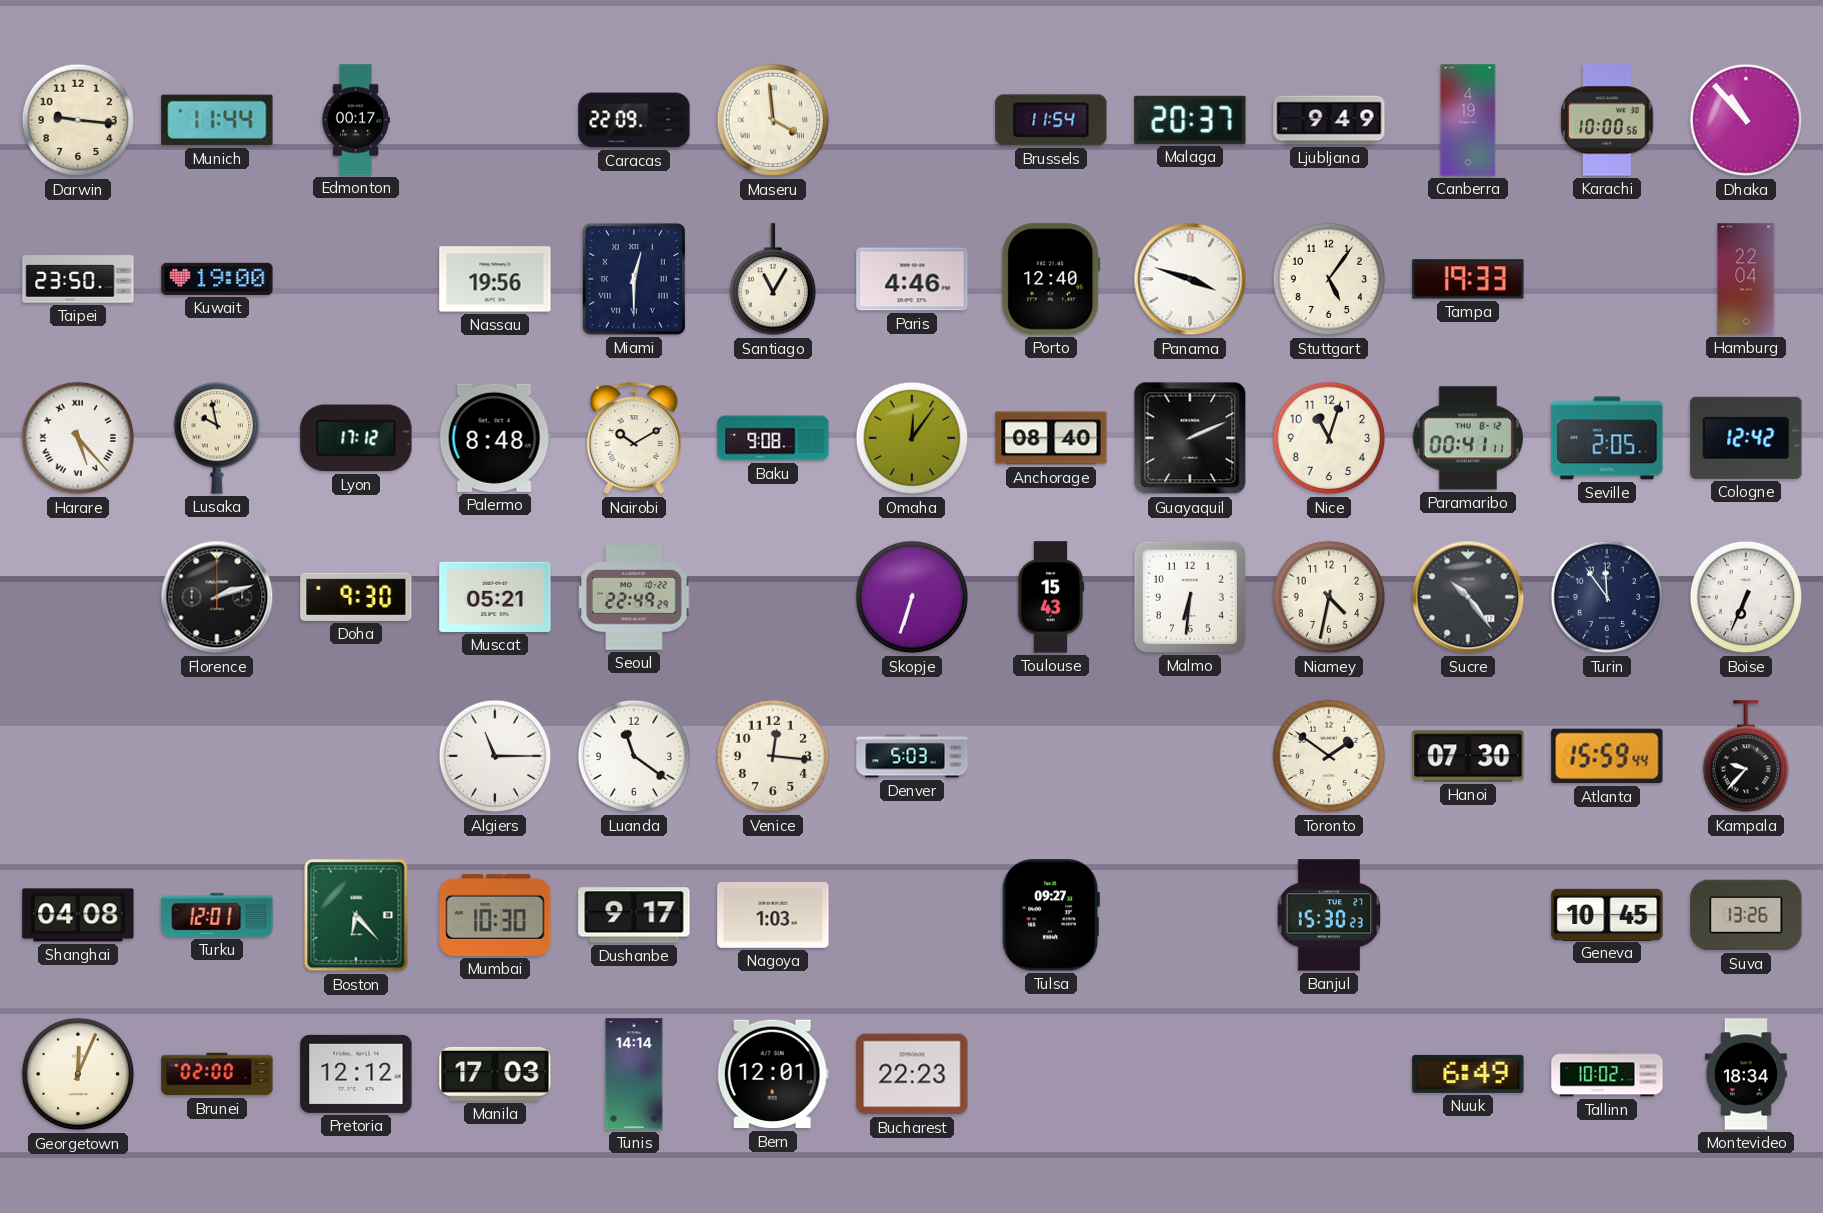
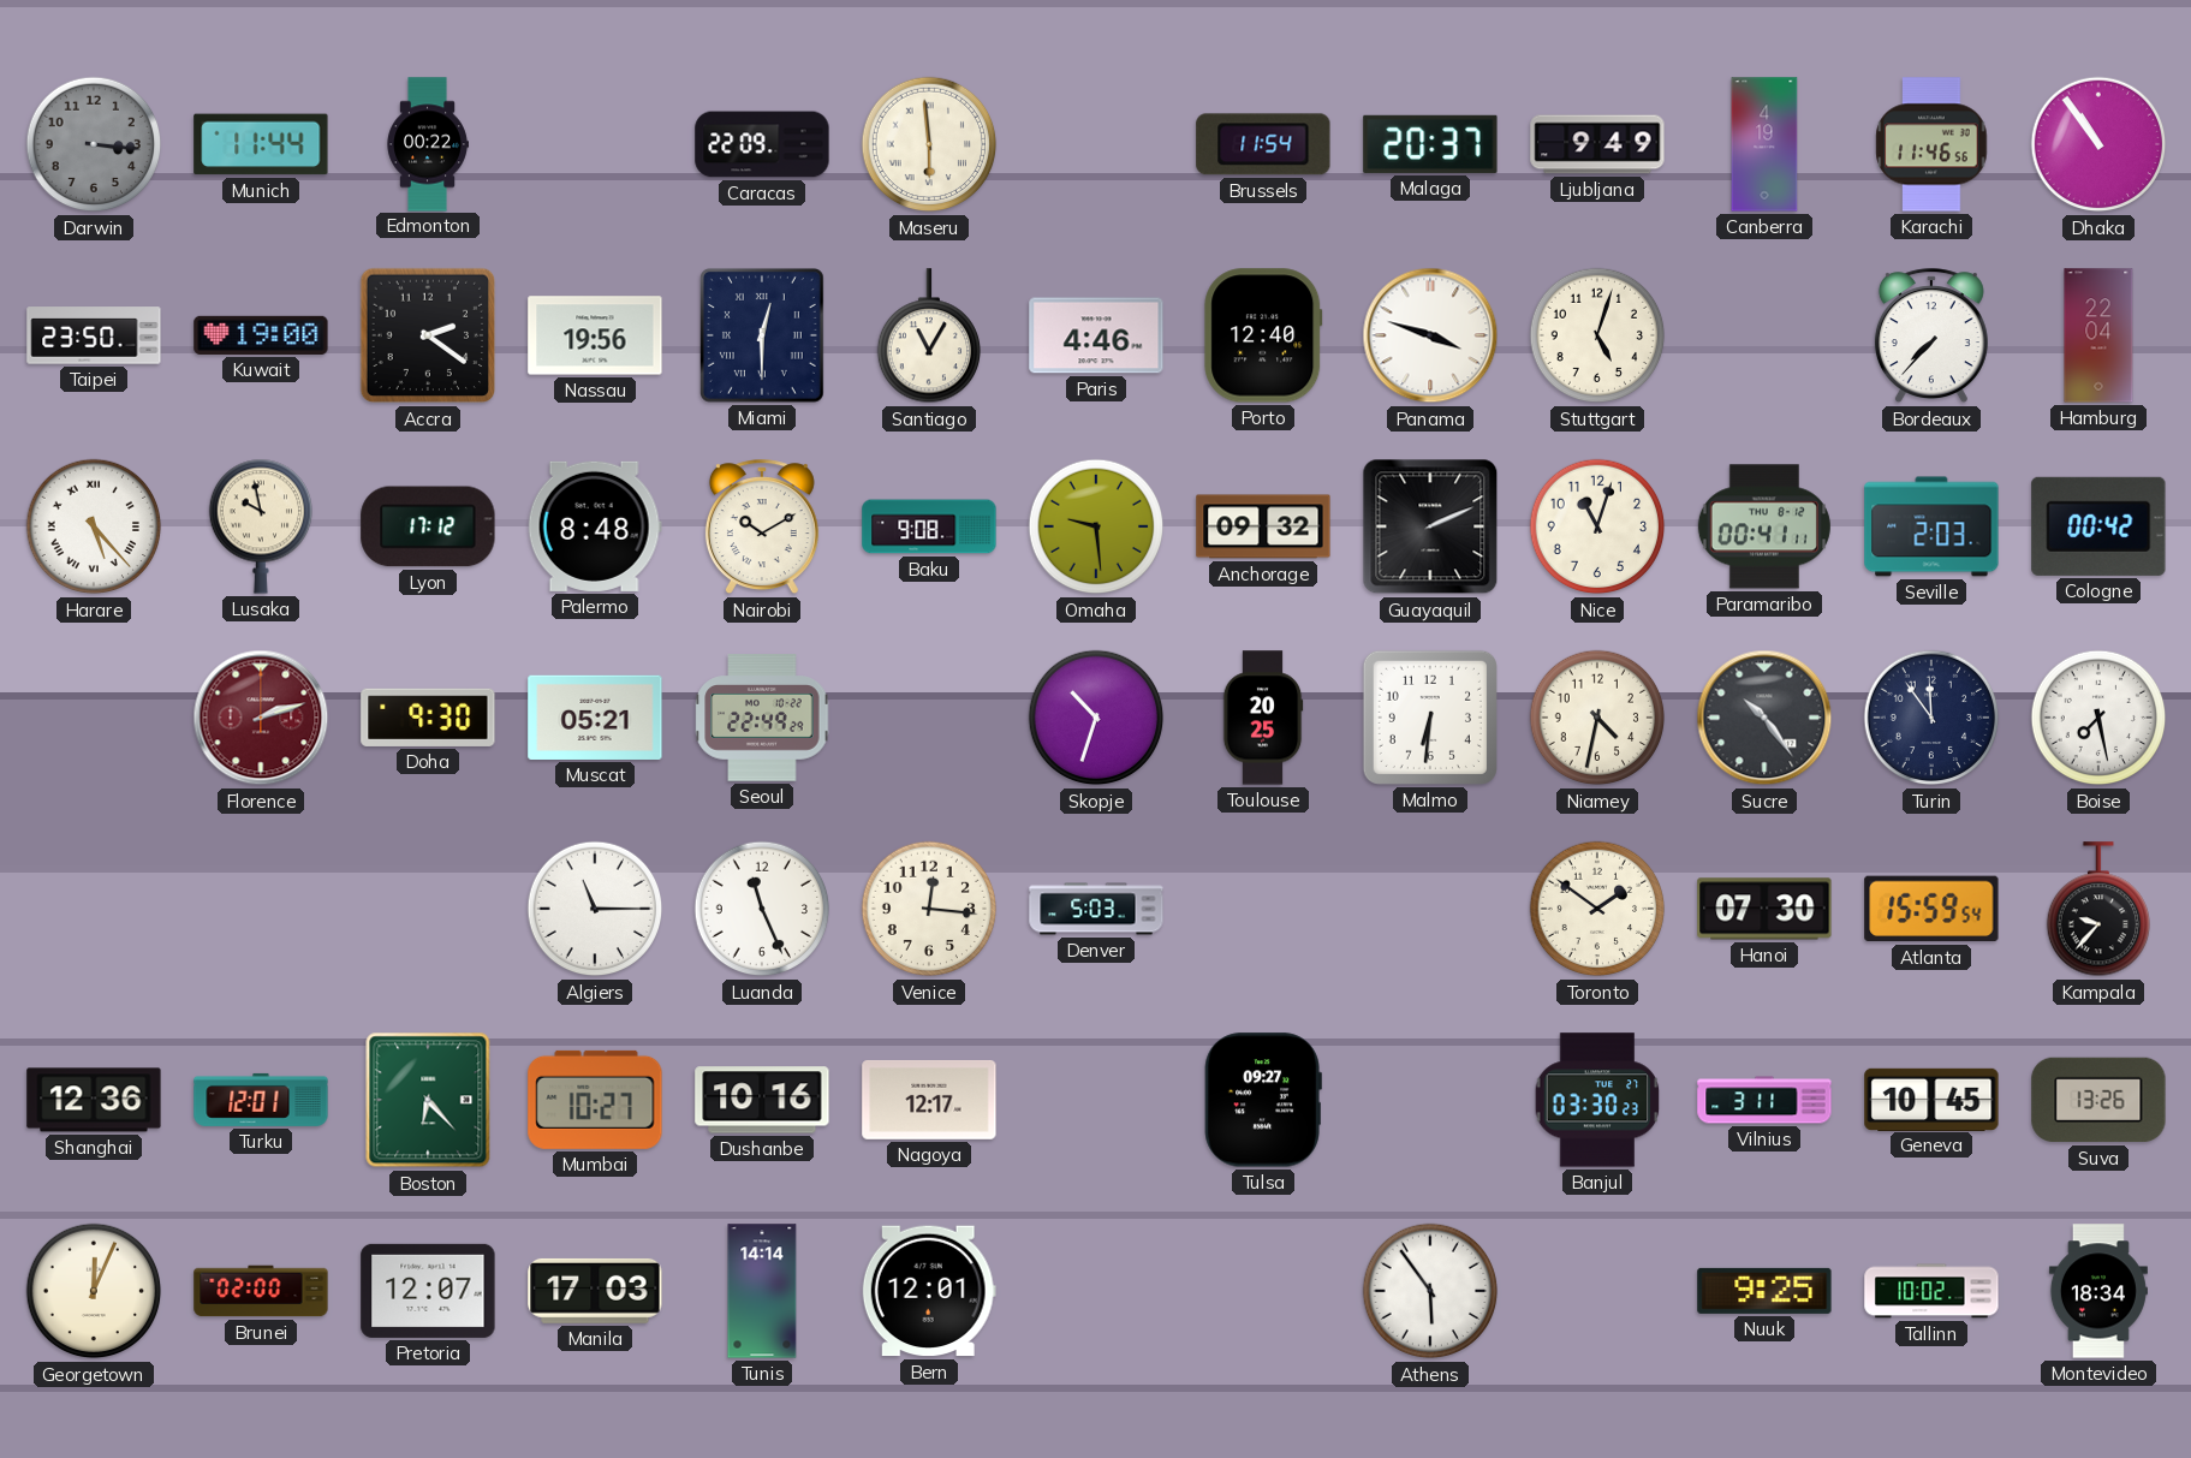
Darwin: 9:16 -> 3:16 (94, 144)
Darwin dial: cream -> grey (94, 144)
Edmonton: 00:17 -> 00:22 (428, 144)
Maseru: 3:59 -> 5:59 (929, 144)
Karachi: 10:00 -> 11:46 (1931, 144)
Dhaka: 10:53 -> 10:54 (2098, 144)
Accra: none -> 2:21 (428, 335)
Stuttgart: 5:06 -> 5:03 (1597, 335)
Tampa: 19:33 -> none (1468, 279)
Bordeaux: none -> 7:37 (1931, 337)
Omaha: 12:06 -> 9:29 (1096, 526)
Anchorage: 08:40 -> 09:32 (1263, 526)
Seville: 2:05 -> 2:03 (1931, 526)
Cologne: 12:42 -> 00:42 (2098, 526)
Florence dial: black -> burgundy (261, 718)
Skopje: 6:33 -> 10:33 (1096, 718)
Toulouse: 15:43 -> 20:25 (1263, 718)
Boise: 6:34 -> 7:28 (2098, 718)
Luanda: 11:21 -> 11:26 (762, 909)
Atlanta: 15:59:44 -> 15:59:54 (1931, 909)
Shanghai: 04:08 -> 12:36 (94, 1100)
Mumbai: 10:30 -> 10:27 (595, 1100)
Dushanbe: 9:17 -> 10:16 (762, 1100)
Nagoya: 1:03 -> 12:17 (929, 1100)
Banjul: 15:30 -> 03:30 (1597, 1100)
Vilnius: none -> 3:11 (1764, 1100)
Pretoria: 12:12 -> 12:07 (428, 1291)
Bucharest: 22:23 -> none (912, 1074)
Athens: none -> 5:54 (1430, 1291)
Nuuk: 6:49 -> 9:25 (1764, 1291)
